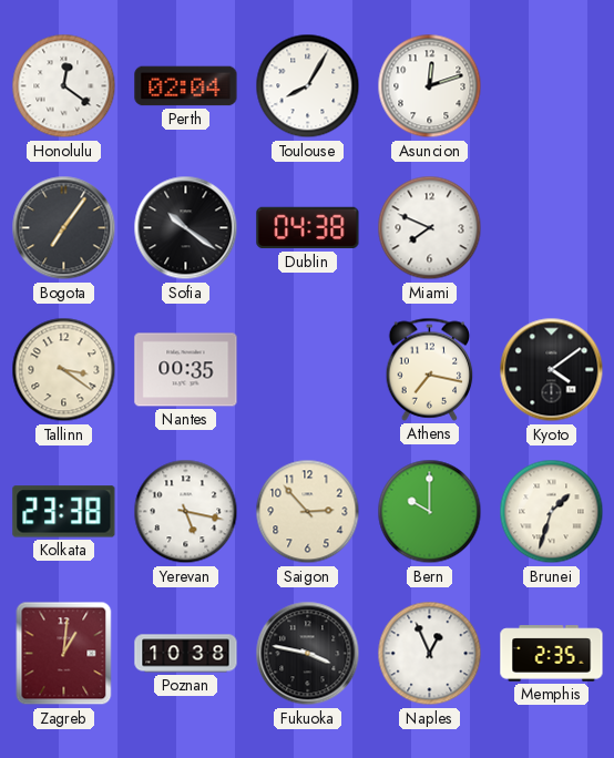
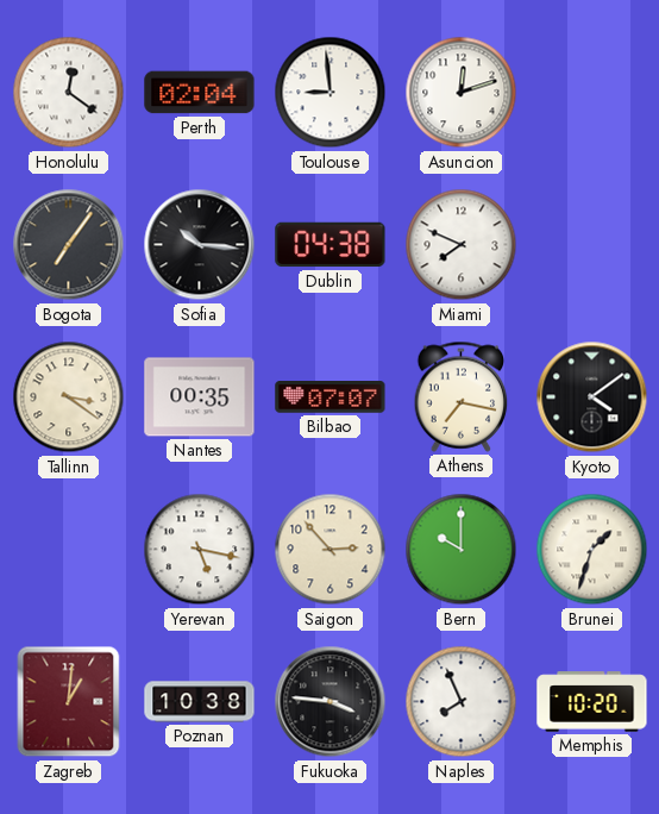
Toulouse: 8:05 -> 8:59 (331, 93)
Sofia: 10:21 -> 10:16 (200, 245)
Bilbao: none -> 07:07 (331, 397)
Kolkata: 23:38 -> none (64, 512)
Fukuoka: 3:47 -> 3:46 (331, 702)
Naples: 12:56 -> 7:56 (462, 702)
Memphis: 2:35 -> 10:20 (592, 702)
